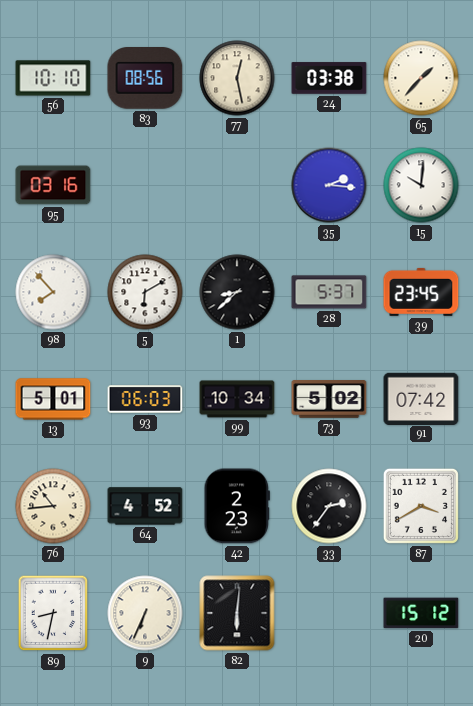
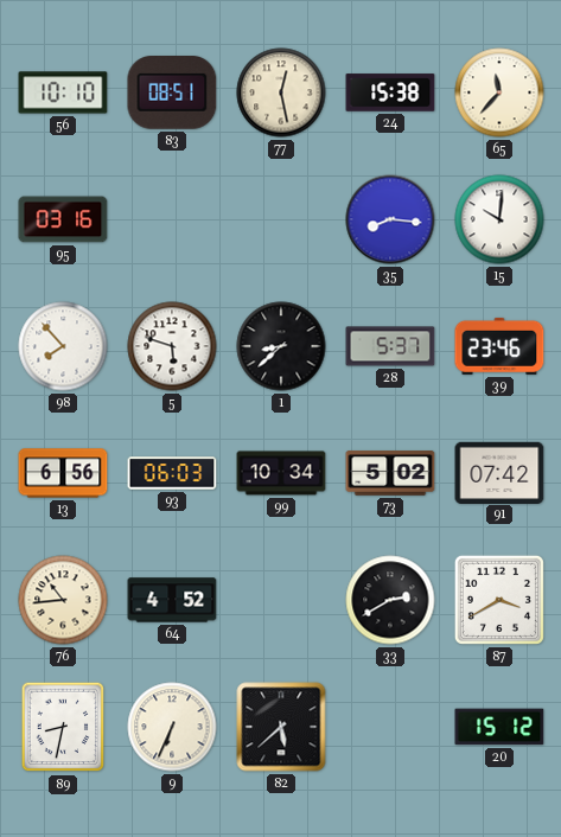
83: 08:56 -> 08:51 (172, 94)
24: 03:38 -> 15:38 (390, 92)
65: 1:37 -> 11:37 (499, 92)
35: 2:16 -> 8:16 (390, 219)
5: 6:10 -> 5:48 (172, 346)
39: 23:45 -> 23:46 (499, 346)
13: 5:01 -> 6:56 (63, 473)
42: 2:23 -> none (236, 506)
33: 2:36 -> 2:40 (390, 600)
82: 6:01 -> 5:38 (281, 727)
